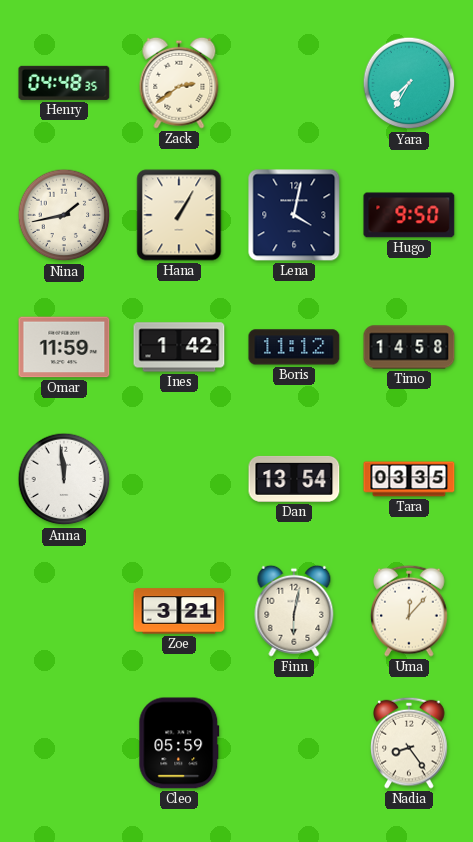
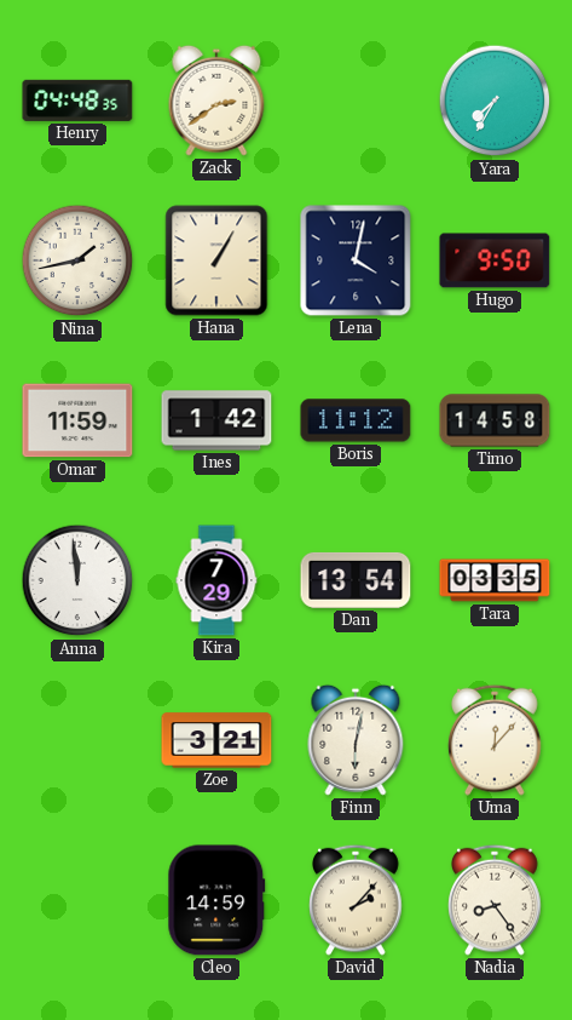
Kira: none -> 7:29 (216, 580)
Cleo: 05:59 -> 14:59 (216, 900)
David: none -> 2:07 (356, 900)
